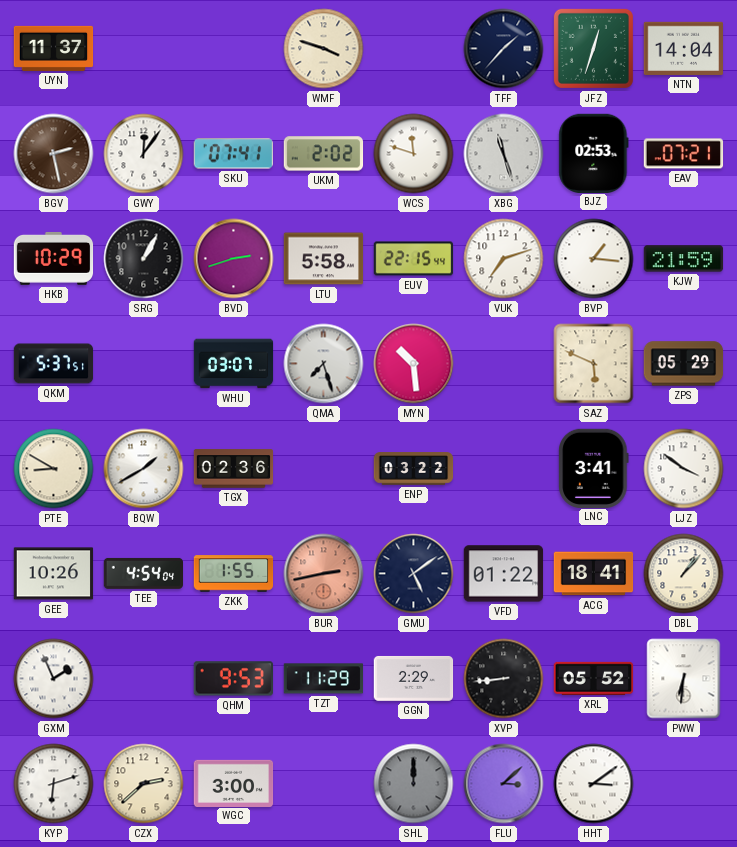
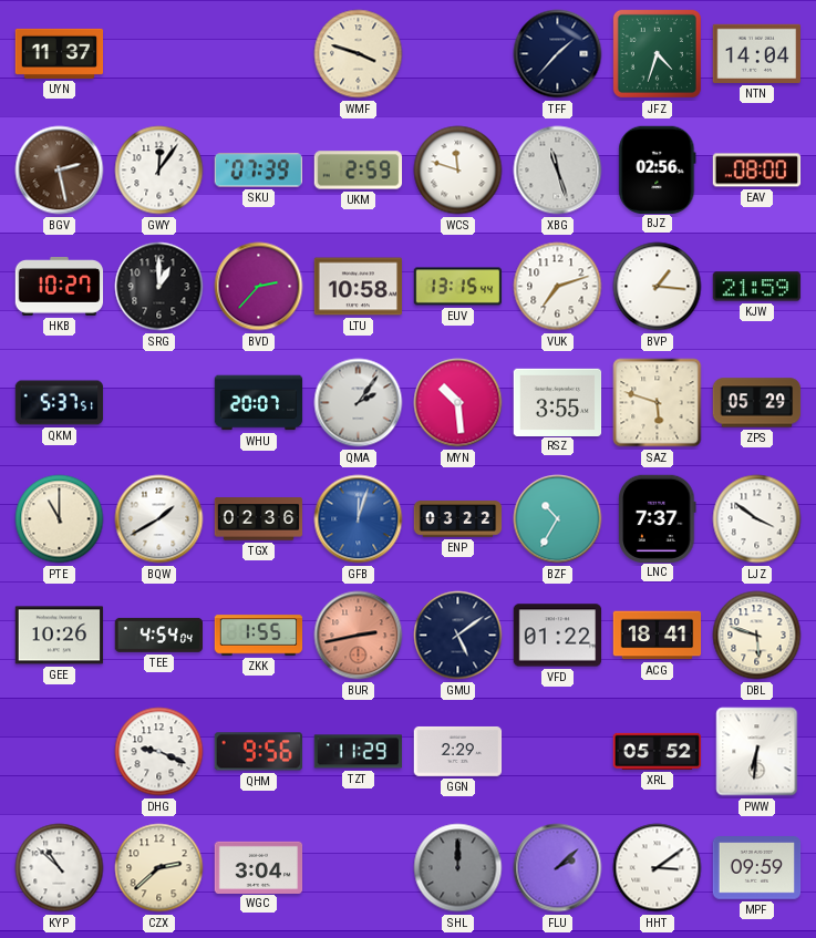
JFZ: 12:33 -> 4:33 (657, 53)
SKU: 07:41 -> 07:39 (258, 171)
UKM: 2:02 -> 2:59 (359, 171)
BJZ: 02:53 -> 02:56 (658, 169)
EAV: 07:21 -> 08:00 (757, 171)
HKB: 10:29 -> 10:27 (60, 286)
SRG: 1:05 -> 1:00 (159, 287)
BVD: 2:42 -> 2:37 (259, 287)
LTU: 5:58 -> 10:58 (359, 287)
EUV: 22:15 -> 13:15 (458, 287)
WHU: 03:07 -> 20:07 (259, 403)
QMA: 7:27 -> 2:06 (359, 403)
RSZ: none -> 3:55 (558, 402)
SAZ: 5:49 -> 5:48 (658, 403)
PTE: 8:50 -> 11:00 (60, 519)
GFB: none -> 12:03 (359, 519)
BZF: none -> 10:35 (558, 519)
LNC: 3:41 -> 7:37 (658, 518)
DBL: 1:07 -> 5:48 (757, 636)
GXM: 1:56 -> none (54, 679)
DHG: none -> 9:19 (159, 752)
QHM: 9:53 -> 9:56 (258, 752)
XVP: 8:44 -> none (504, 679)
KYP: 6:12 -> 10:52 (60, 868)
WGC: 3:00 -> 3:04 (259, 867)
FLU: 3:08 -> 2:08 (558, 868)
MPF: none -> 09:59 (757, 868)
